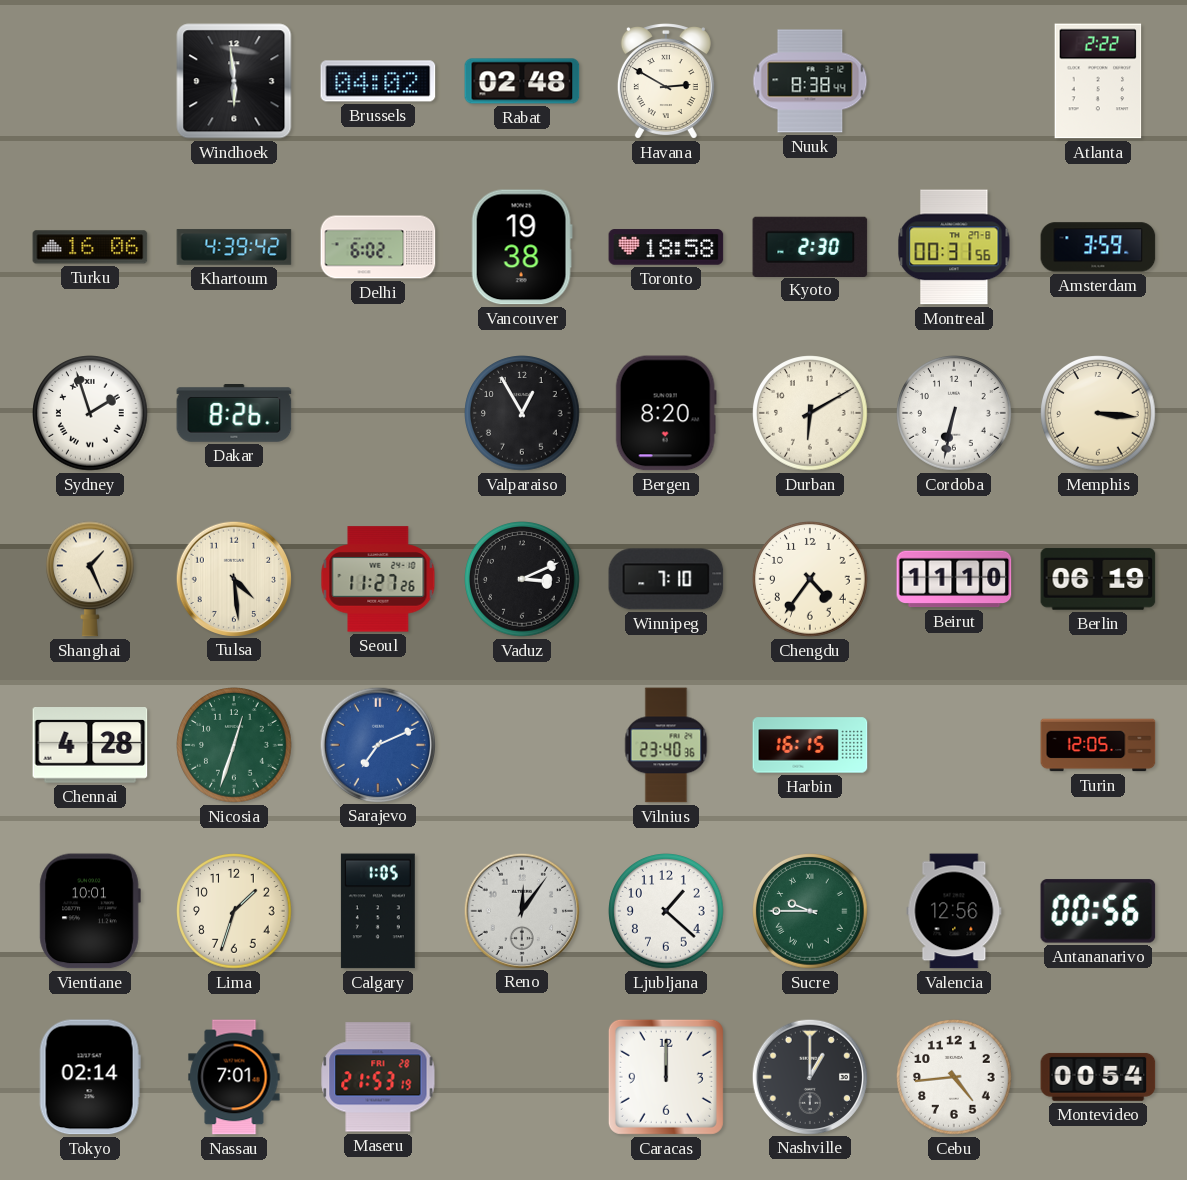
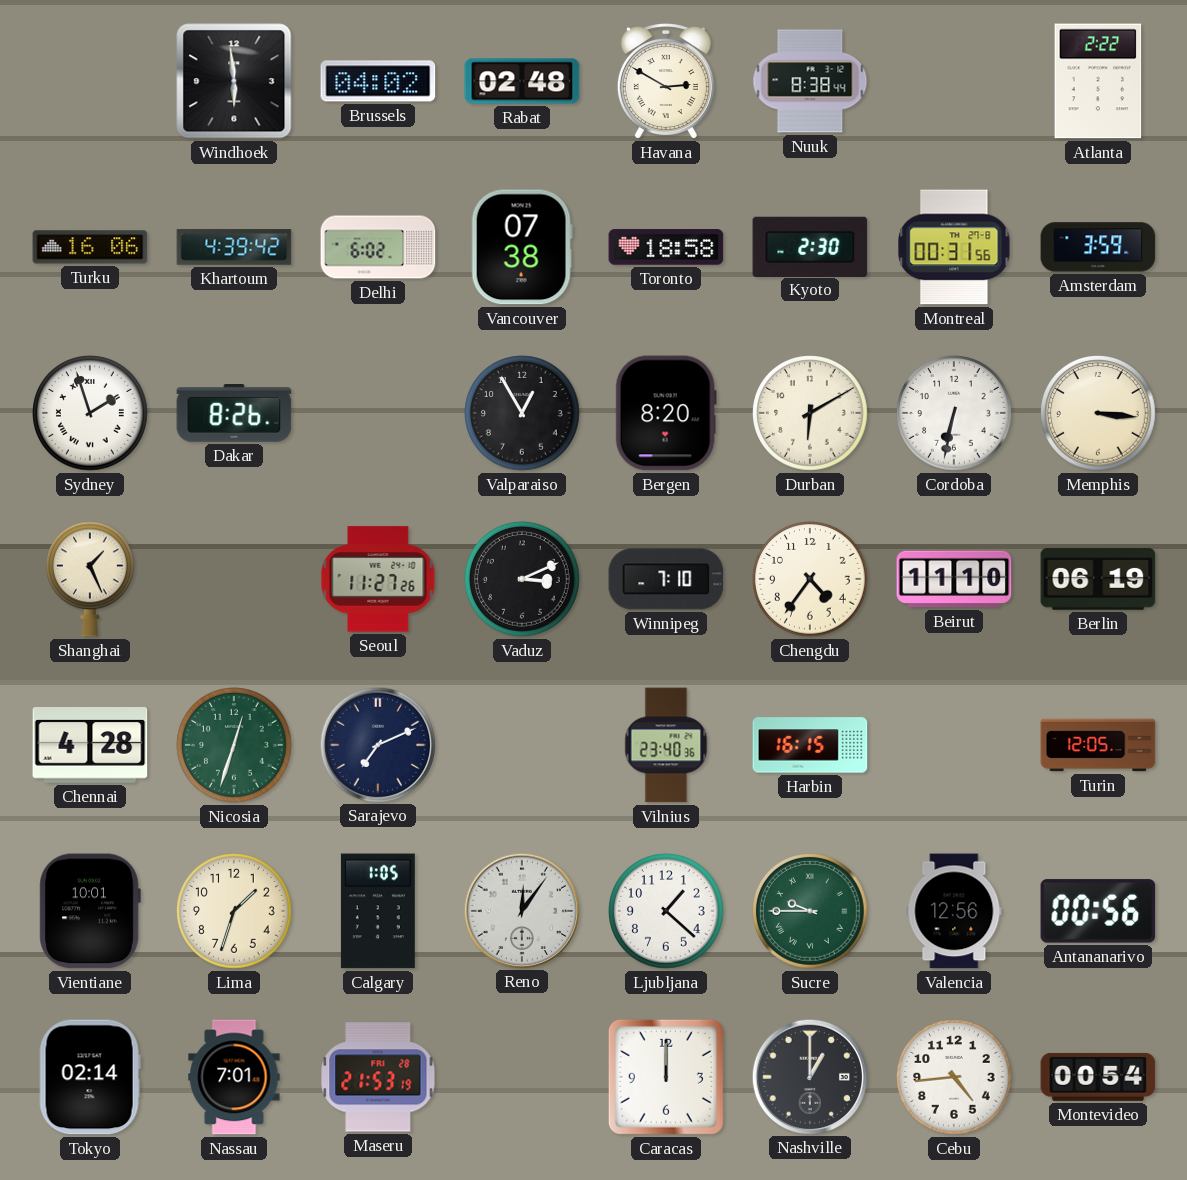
Vancouver: 19:38 -> 07:38 (522, 247)
Tulsa: 4:29 -> none (233, 578)
Sarajevo dial: blue -> navy (377, 744)
